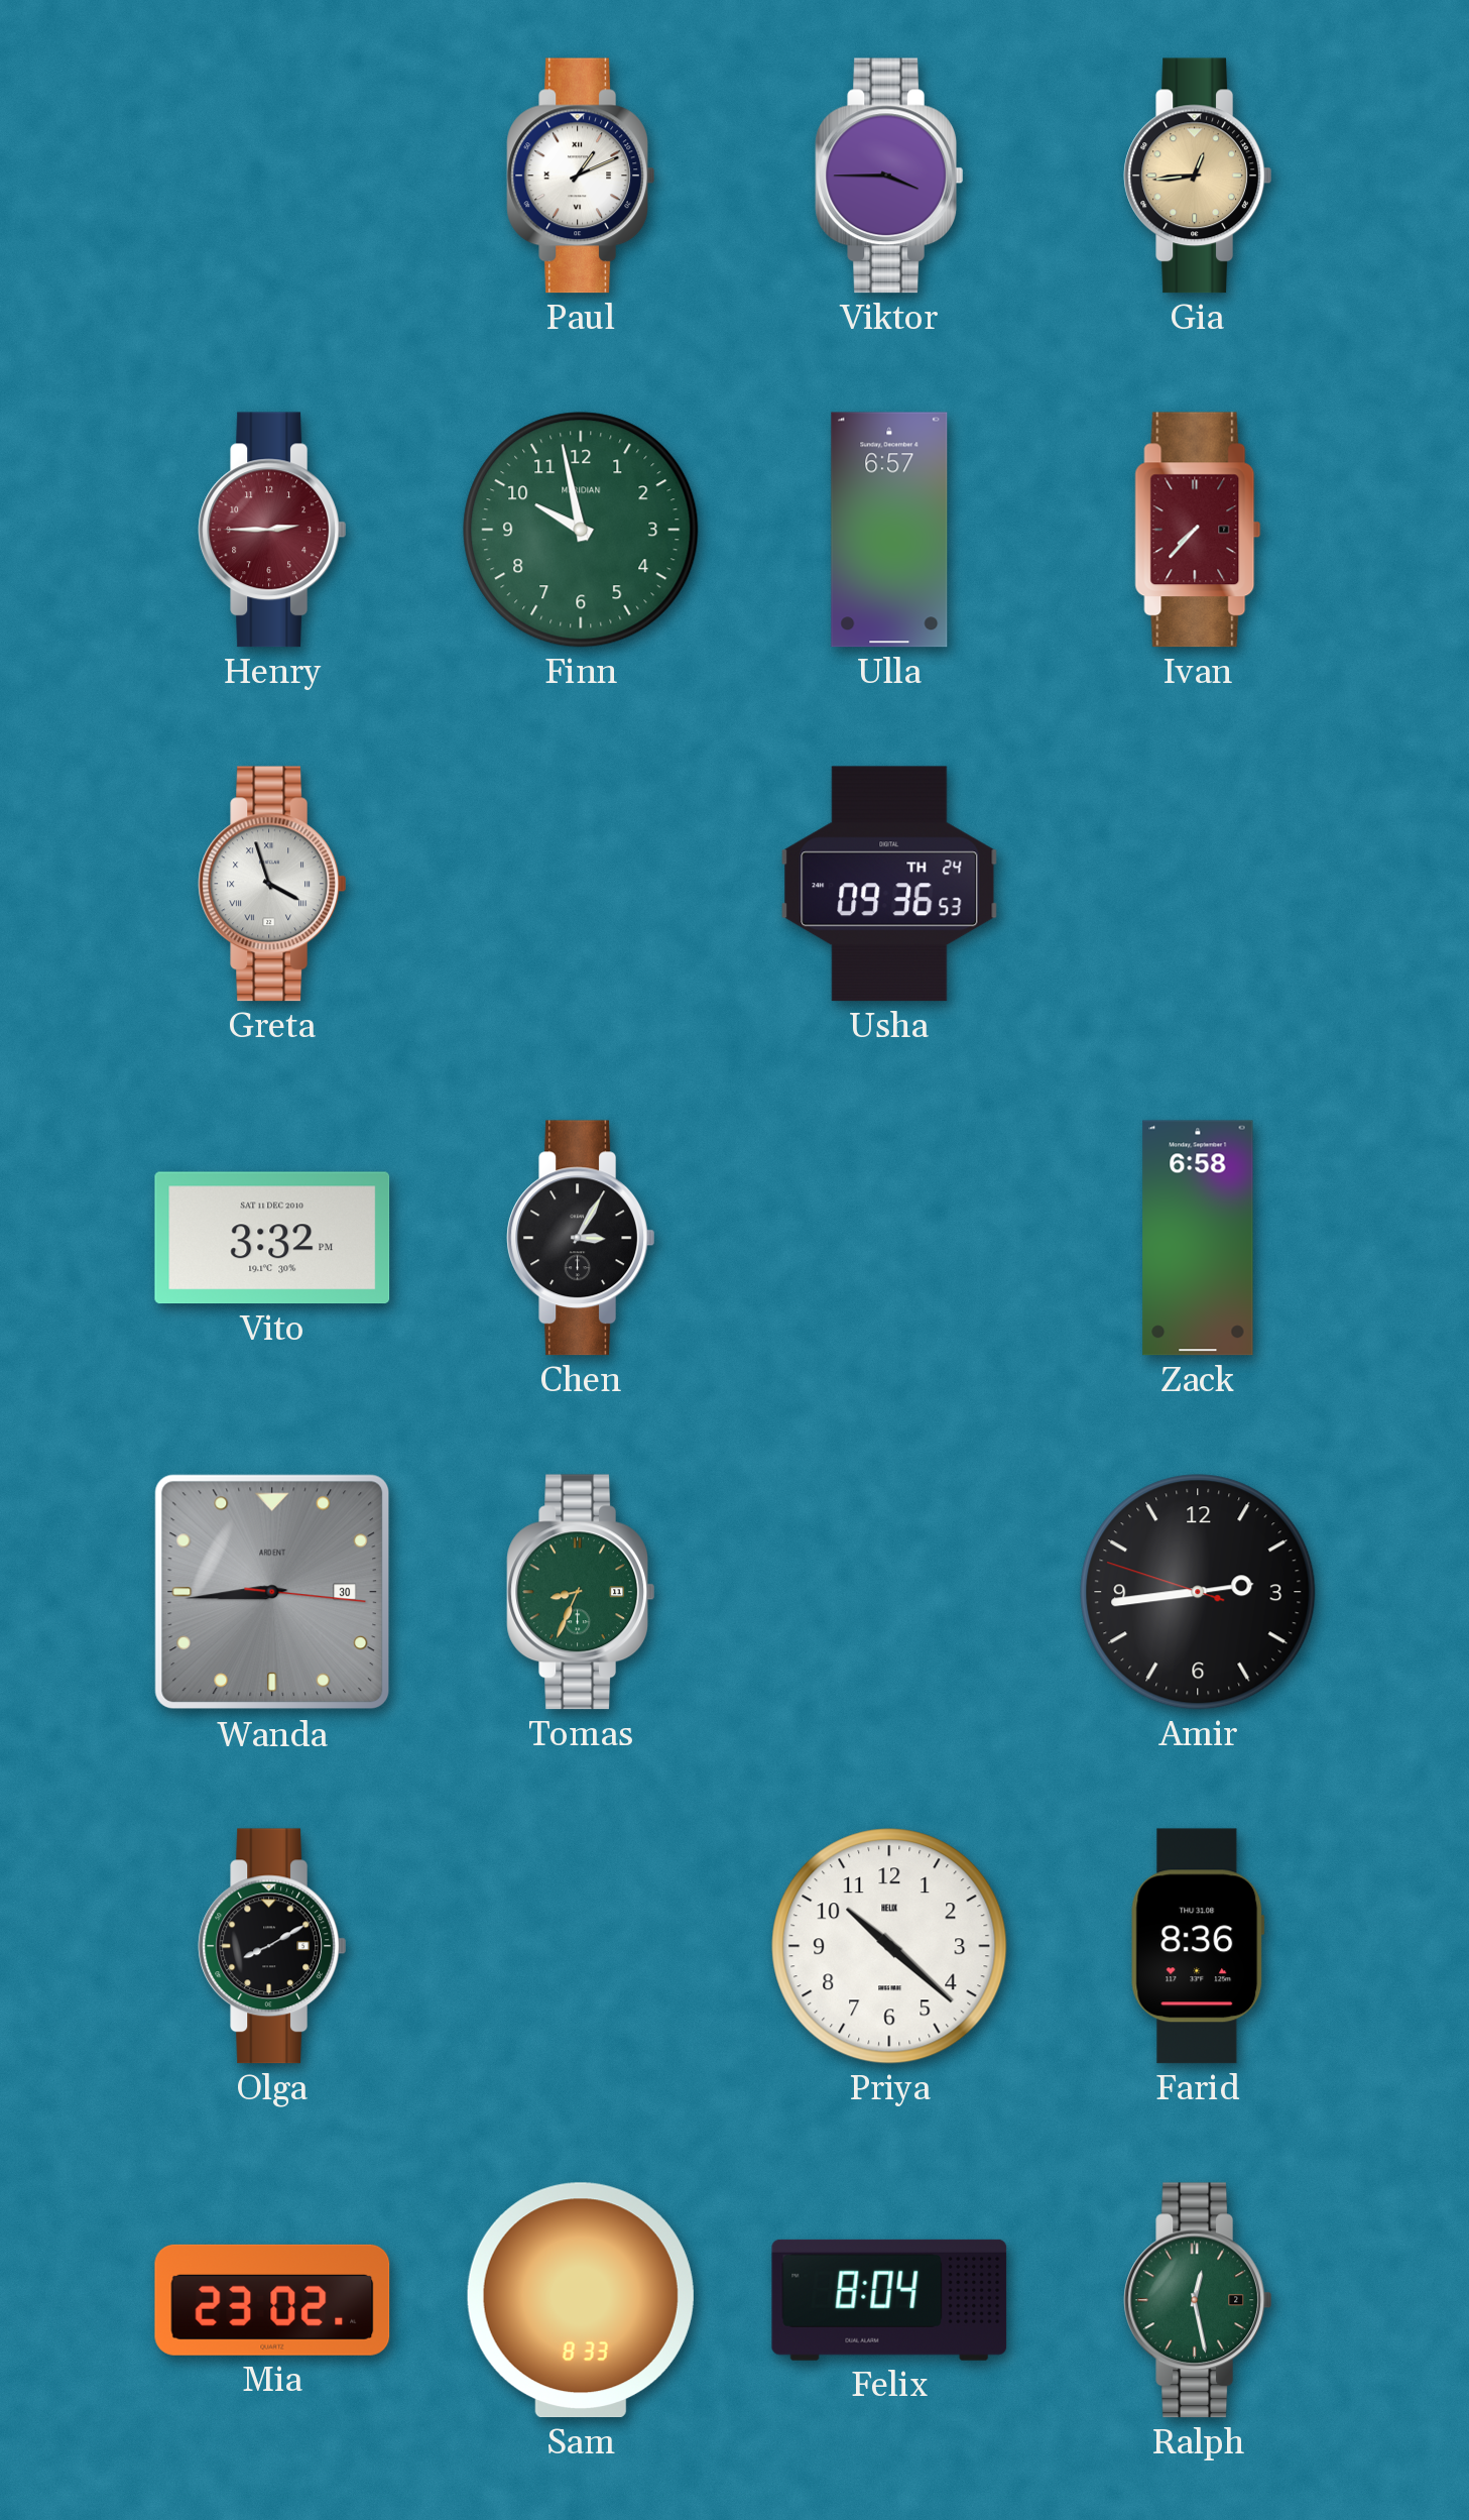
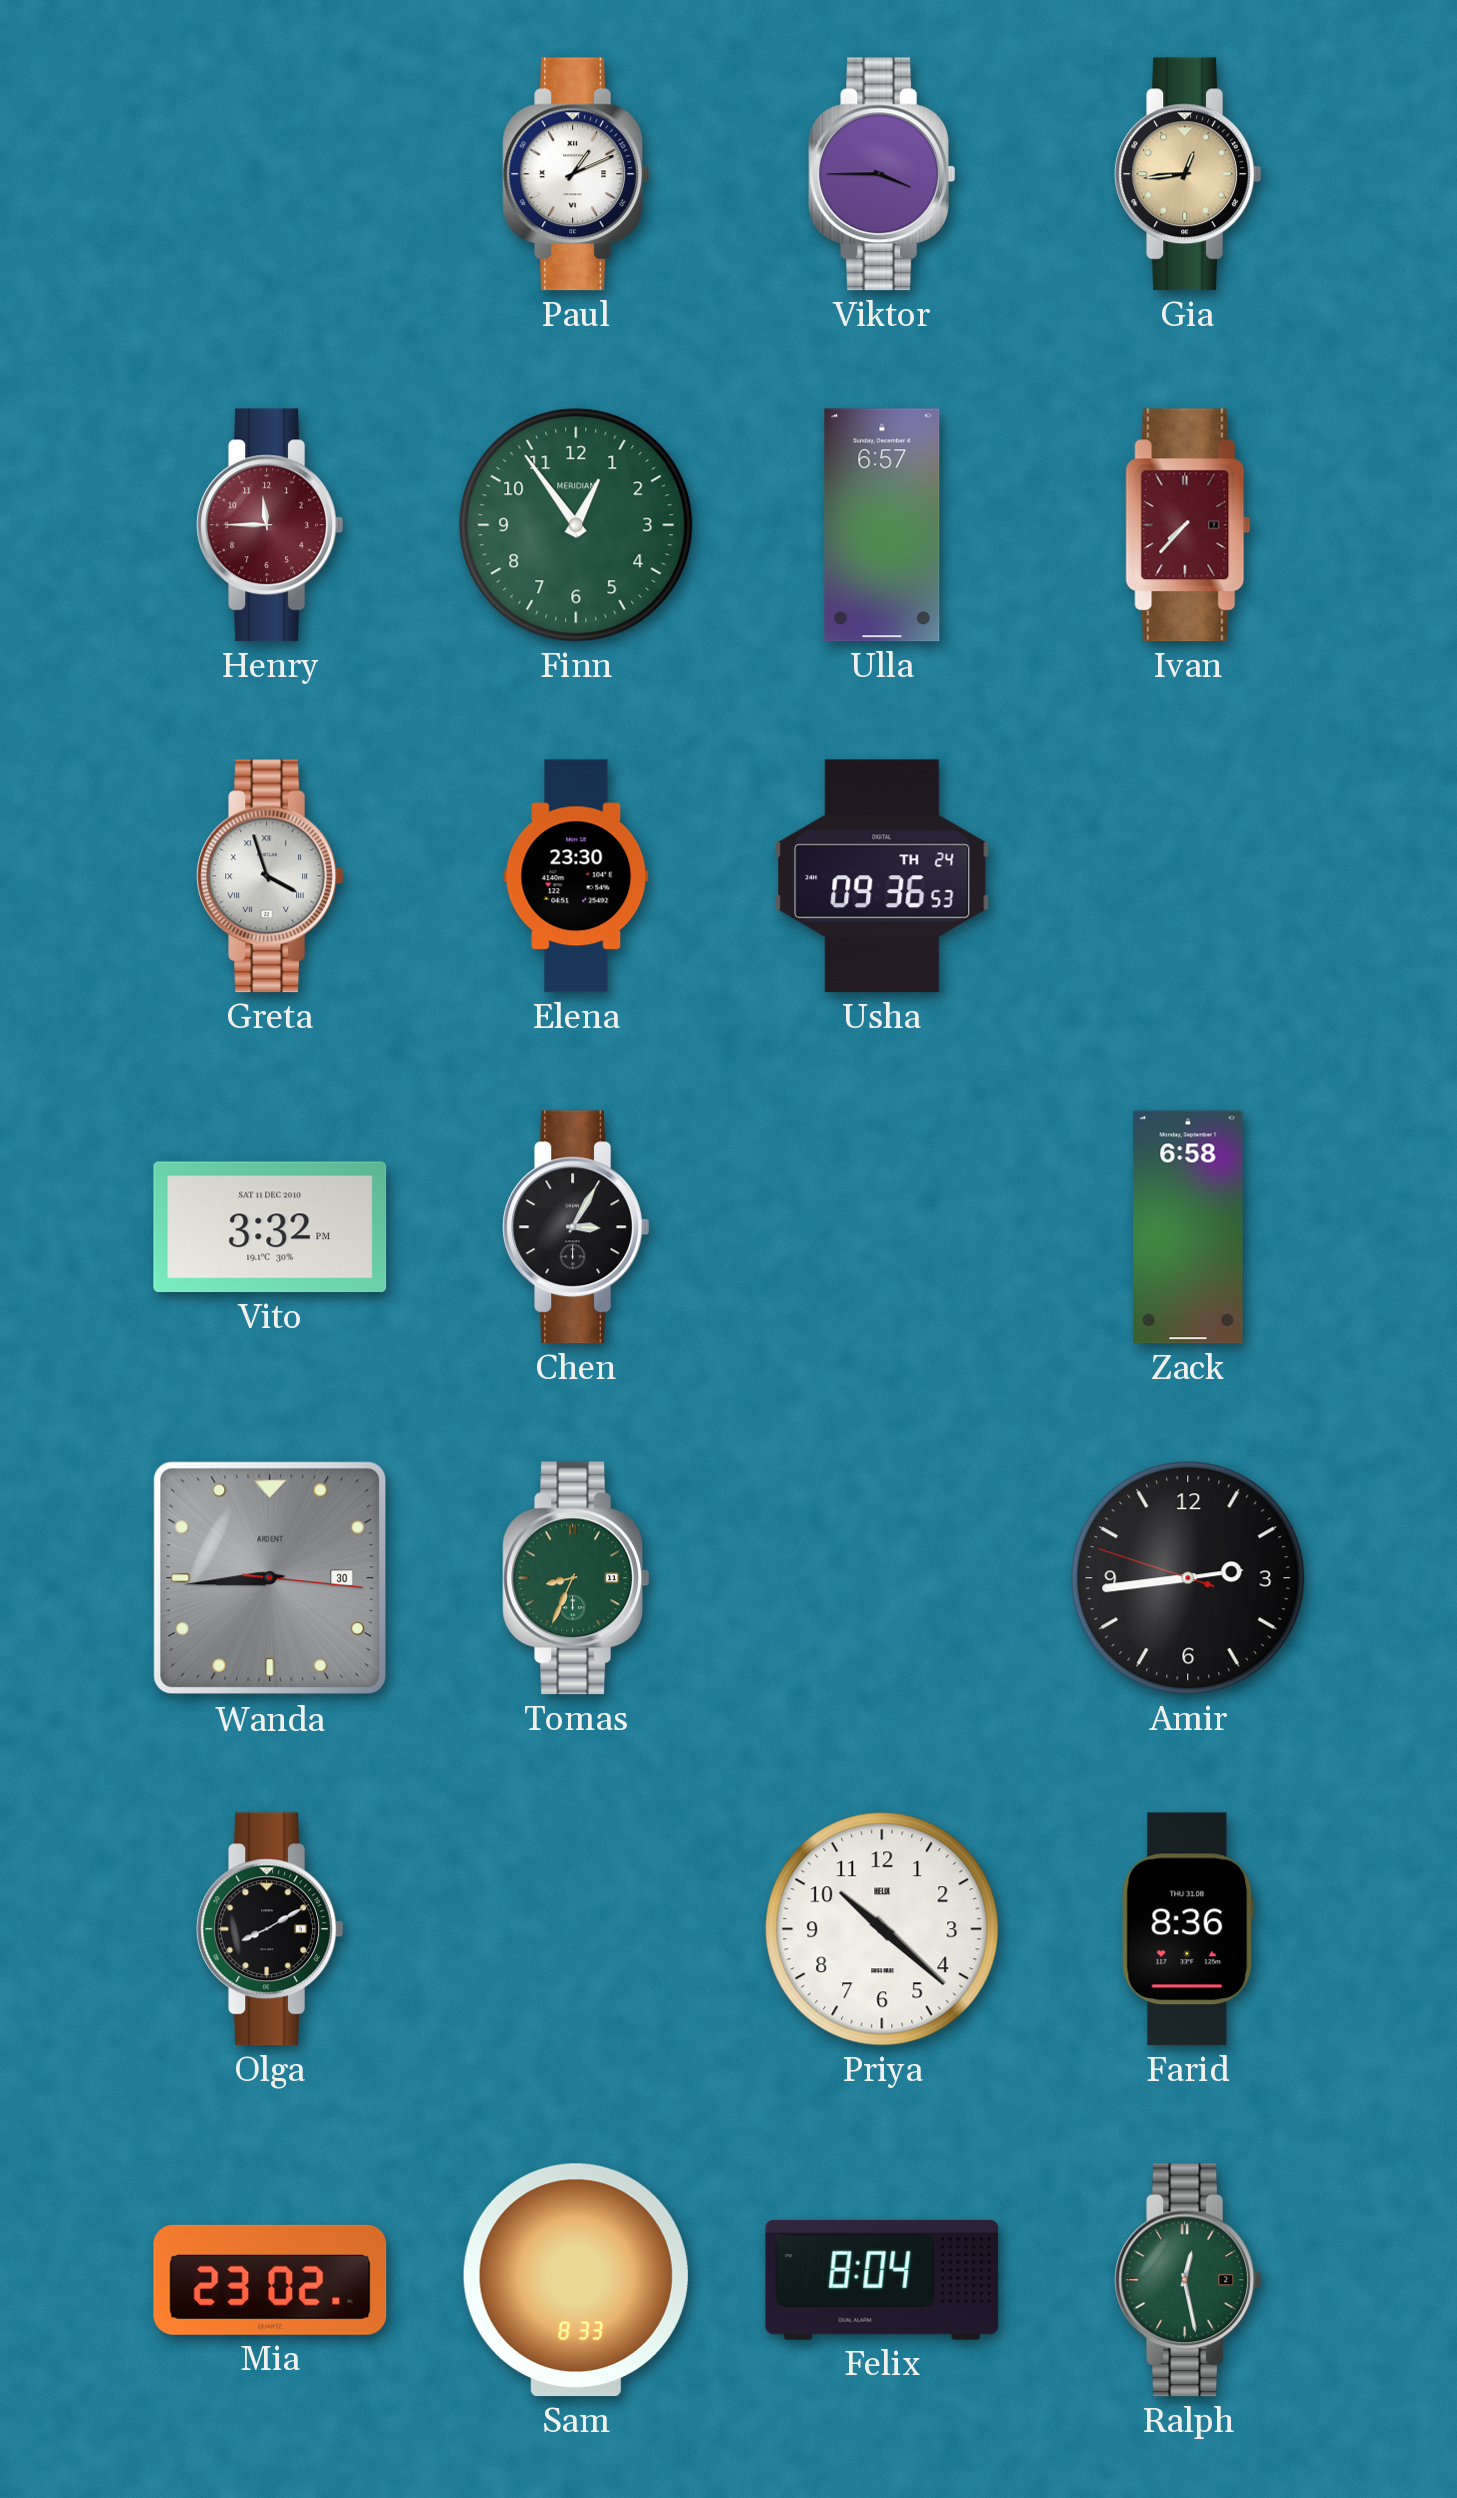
Henry: 2:45 -> 11:45 (269, 525)
Finn: 9:58 -> 12:54 (576, 525)
Elena: none -> 23:30 (576, 876)
